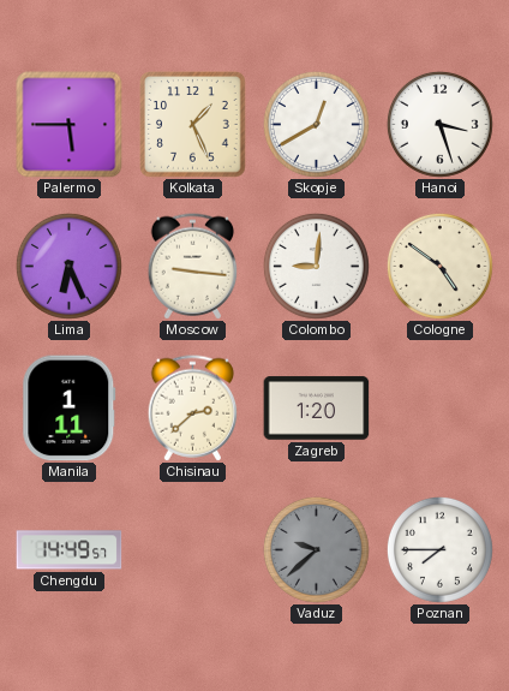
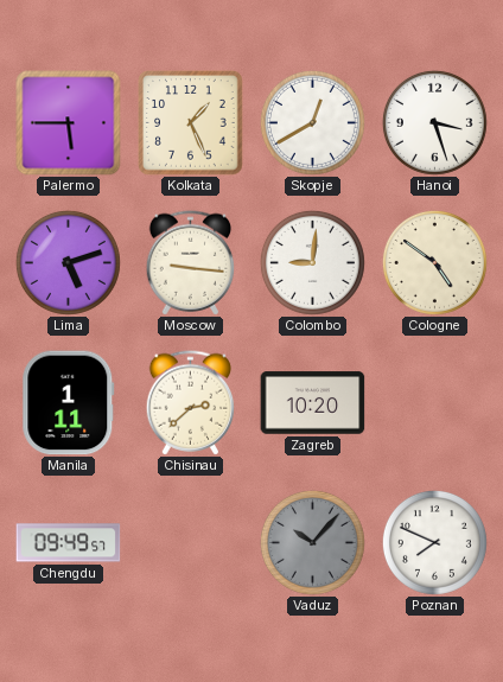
Lima: 6:26 -> 5:12 (68, 262)
Zagreb: 1:20 -> 10:20 (313, 403)
Chengdu: 14:49 -> 09:49 (69, 543)
Vaduz: 9:38 -> 10:07 (312, 542)
Poznan: 7:45 -> 7:49 (434, 542)
